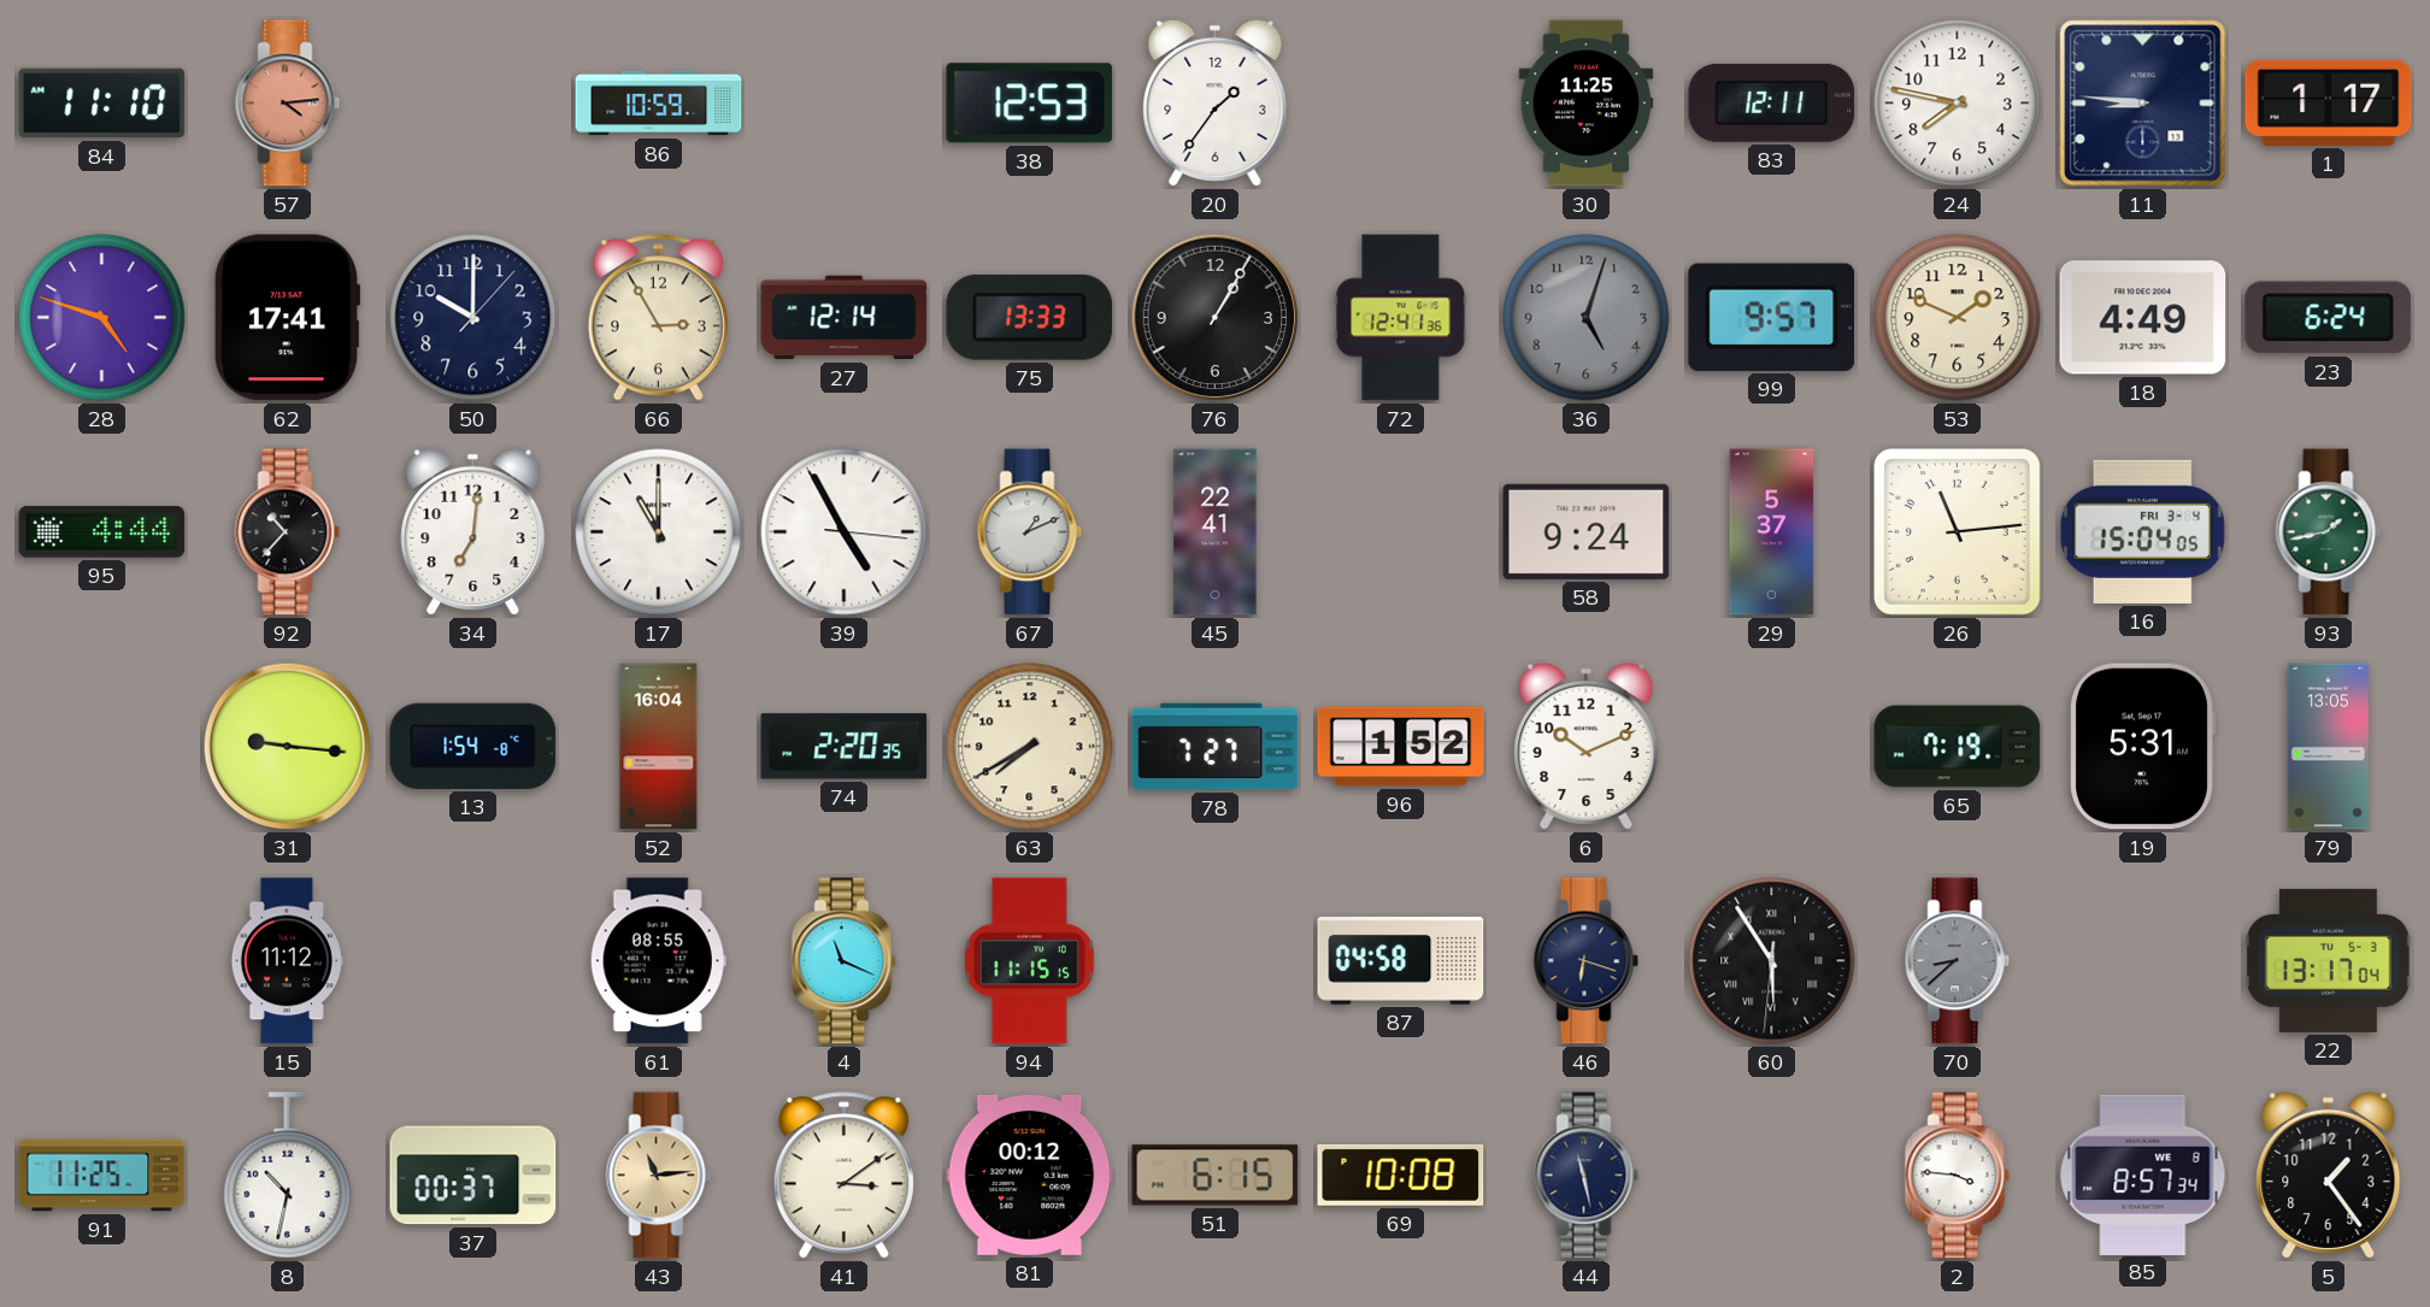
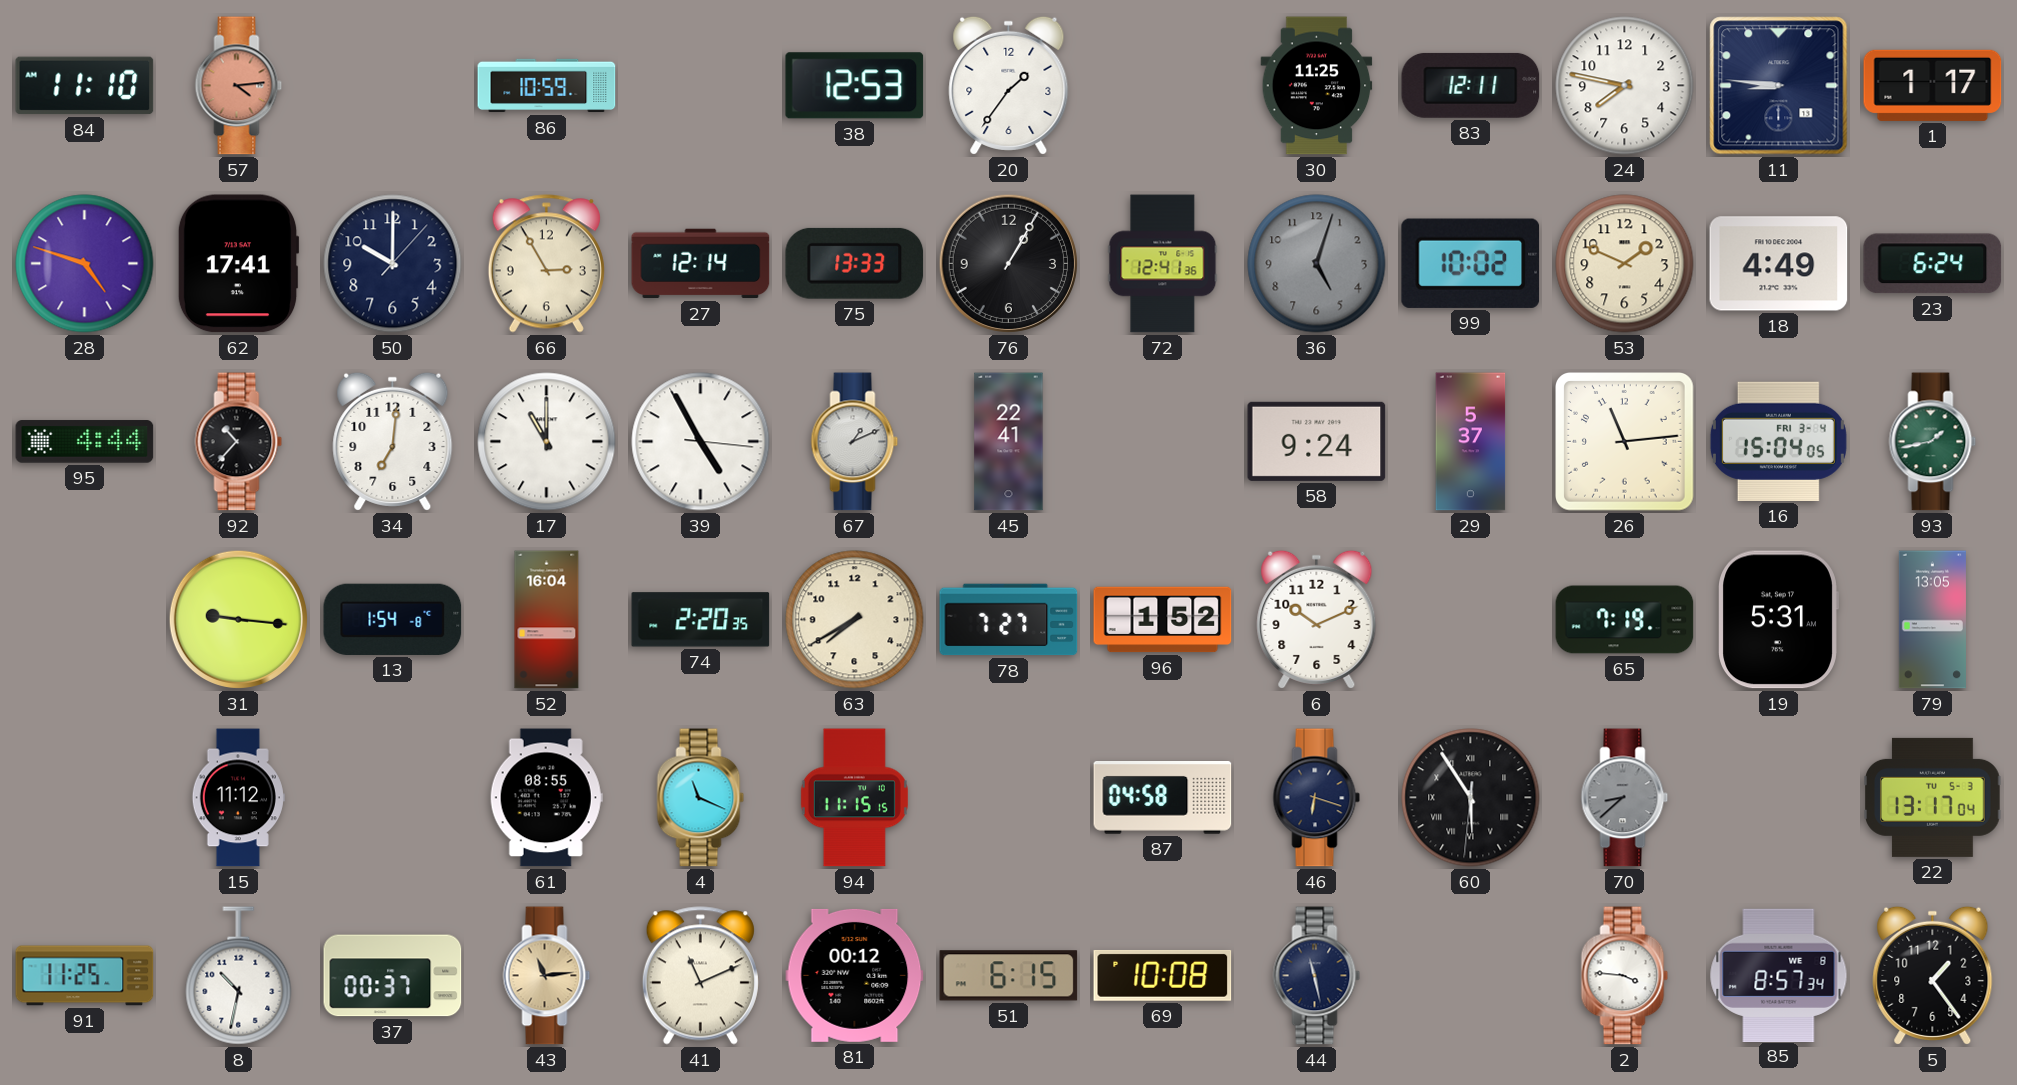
99: 9:57 -> 10:02 (1471, 263)
41: 3:09 -> 11:11 (700, 976)
